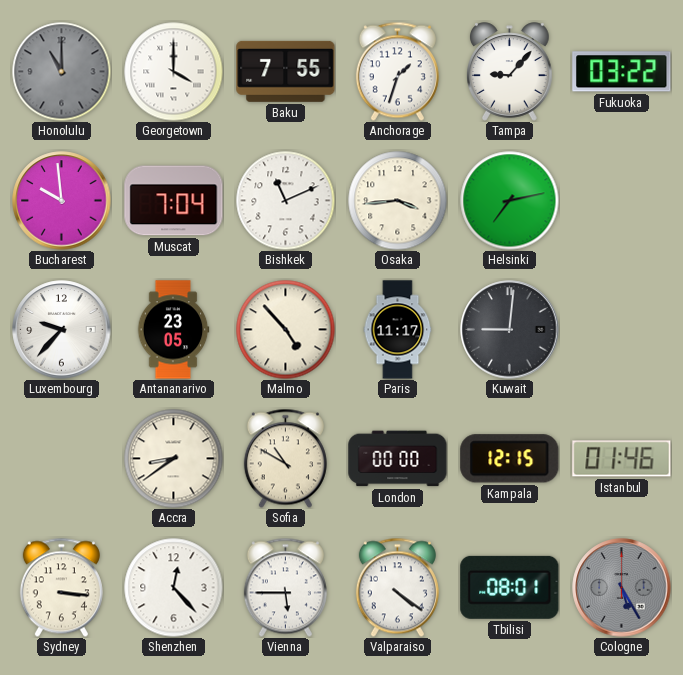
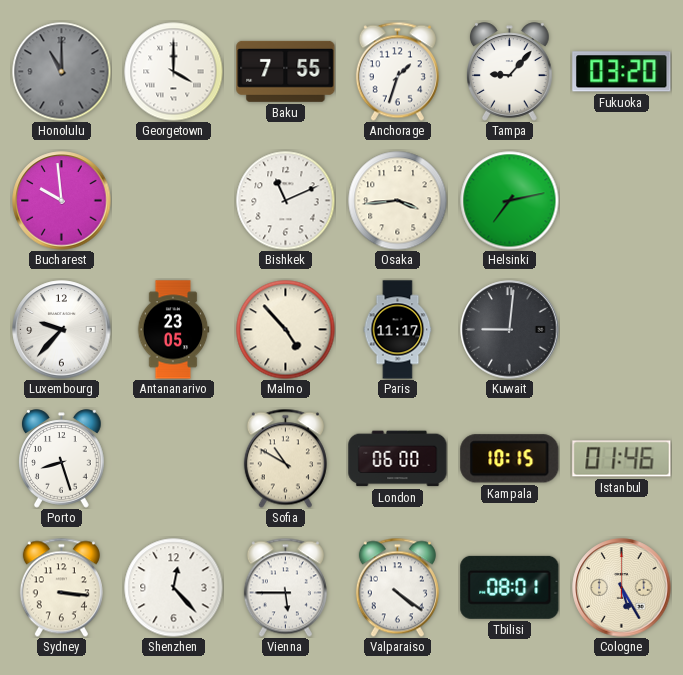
Fukuoka: 03:22 -> 03:20 (622, 72)
Muscat: 7:04 -> none (174, 201)
Porto: none -> 8:27 (62, 459)
Accra: 8:39 -> none (174, 459)
London: 00:00 -> 06:00 (398, 459)
Kampala: 12:15 -> 10:15 (510, 459)
Cologne dial: grey -> cream (622, 588)
